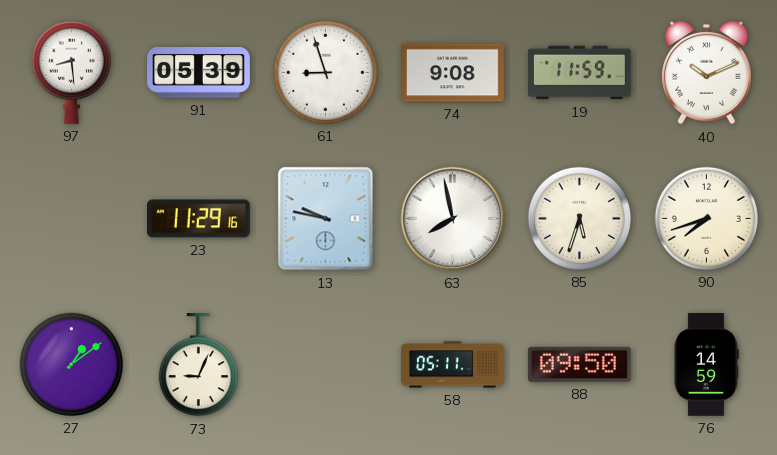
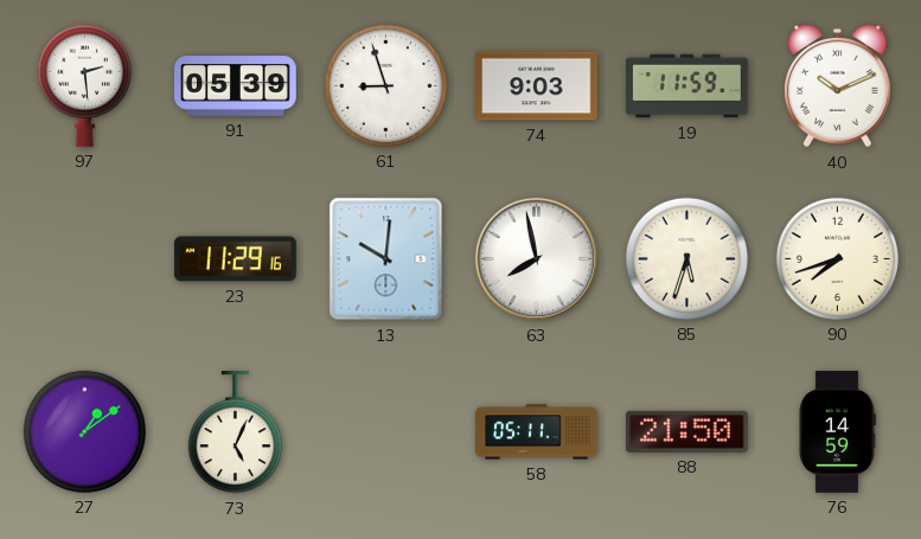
97: 8:29 -> 2:29 (84, 85)
74: 9:08 -> 9:03 (537, 86)
13: 9:47 -> 10:01 (386, 259)
73: 9:04 -> 5:04 (235, 434)
88: 09:50 -> 21:50 (686, 431)
